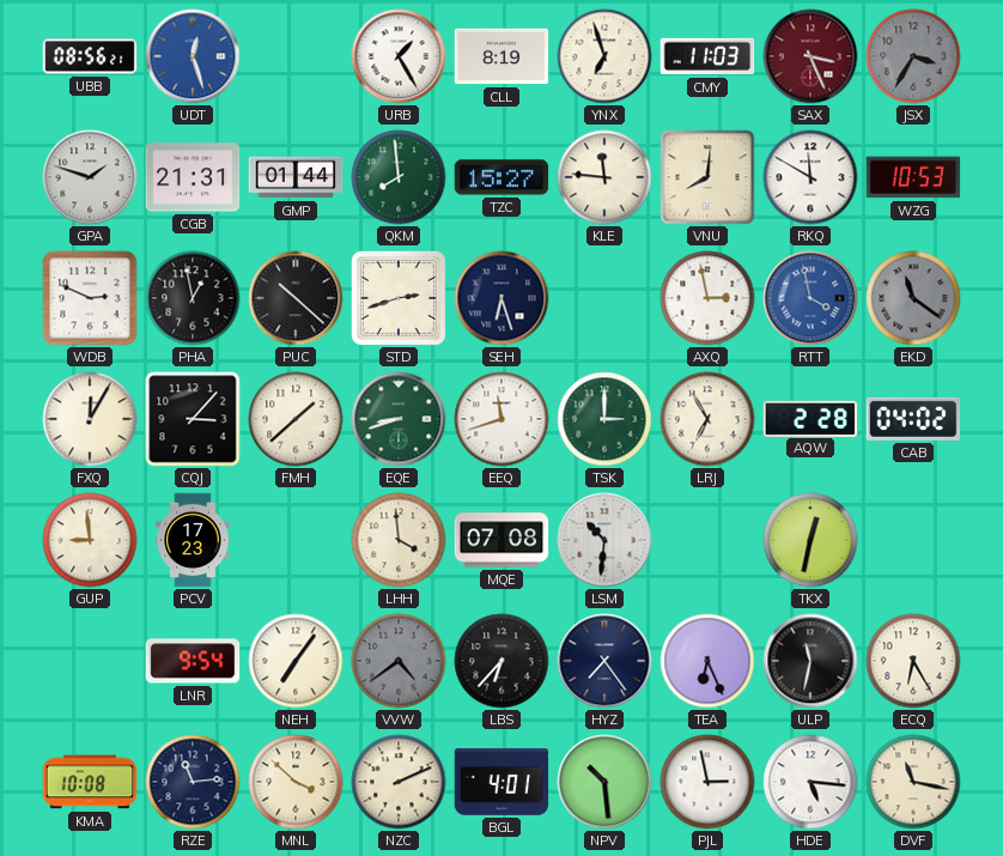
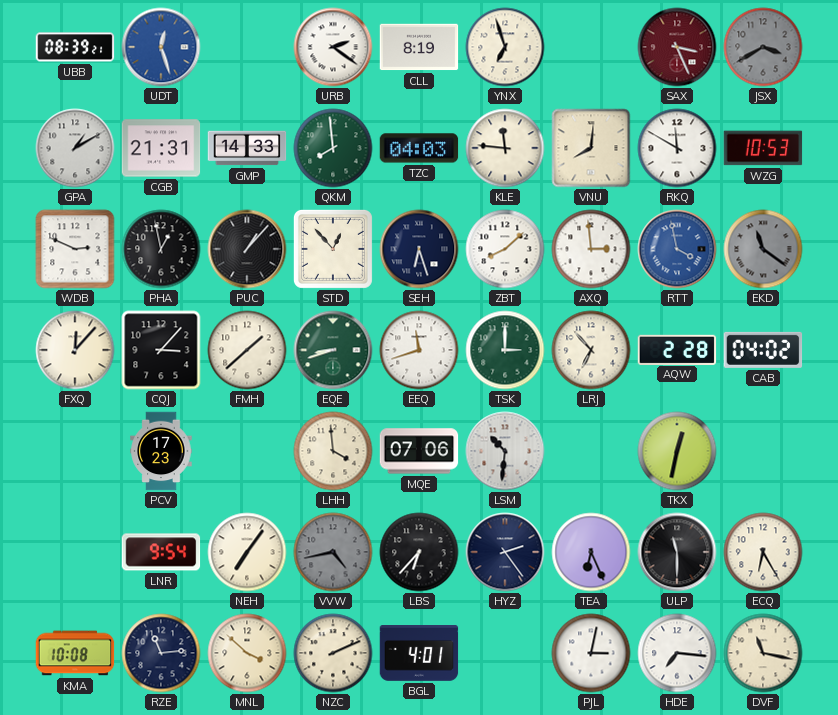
UBB: 08:56 -> 08:39 (75, 47)
URB: 1:25 -> 2:21 (333, 47)
CMY: 11:03 -> none (707, 56)
JSX: 3:35 -> 3:40 (763, 47)
GPA: 1:48 -> 1:10 (75, 148)
GMP: 01:44 -> 14:33 (247, 148)
TZC: 15:27 -> 04:03 (419, 148)
PUC: 10:22 -> 1:07 (247, 249)
STD: 2:42 -> 12:53 (333, 249)
ZBT: none -> 8:08 (505, 249)
AXQ: 2:58 -> 2:59 (591, 249)
FXQ: 12:05 -> 12:07 (75, 350)
LRJ: 6:55 -> 6:53 (591, 350)
GUP: 8:59 -> none (90, 540)
MQE: 07:08 -> 07:06 (419, 451)
VVW: 4:39 -> 4:43 (333, 552)
HYZ: 7:24 -> 2:24 (505, 552)
ULP: 11:32 -> 11:30 (677, 552)
NPV: 10:29 -> none (604, 782)
PJL: 2:58 -> 3:02 (591, 653)
HDE: 5:16 -> 7:16 (677, 653)
